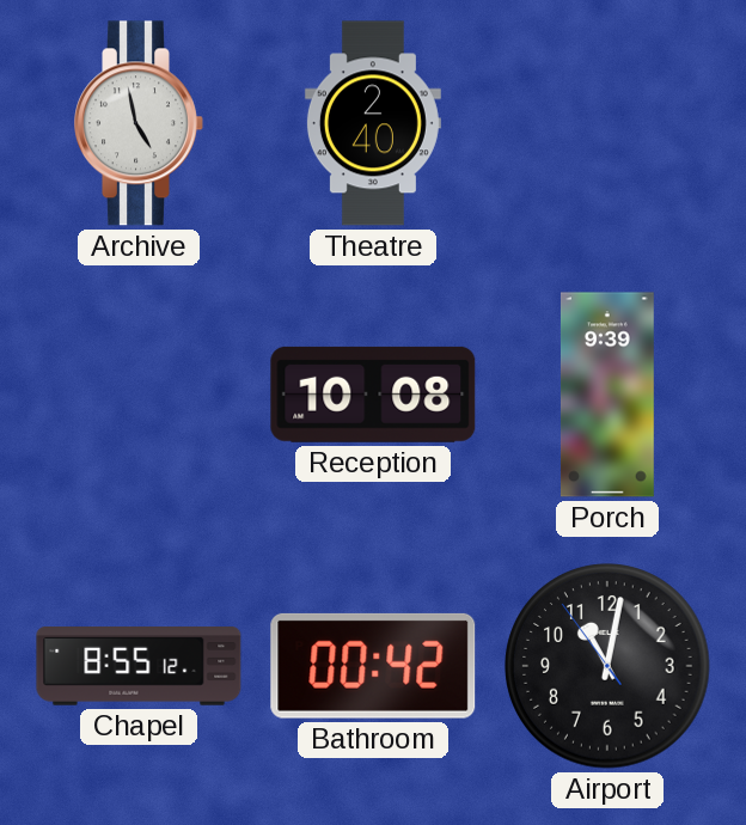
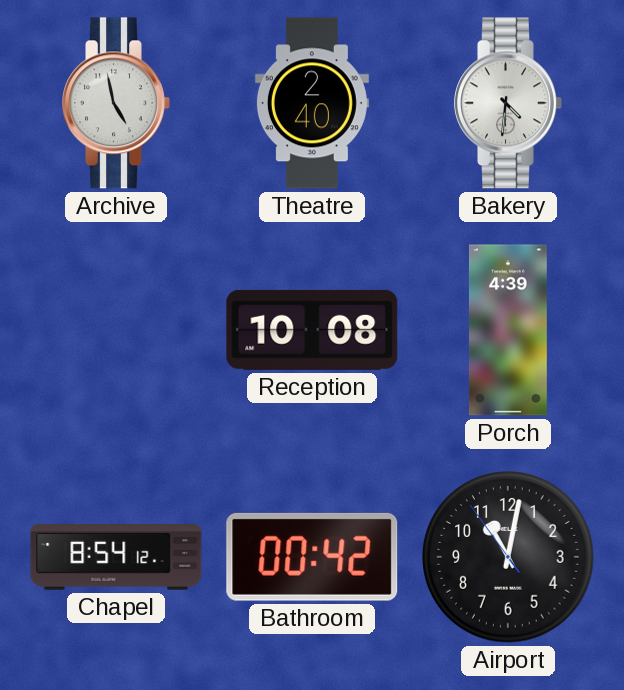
Bakery: none -> 4:31 (508, 103)
Porch: 9:39 -> 4:39 (508, 330)
Chapel: 8:55 -> 8:54 (116, 558)
